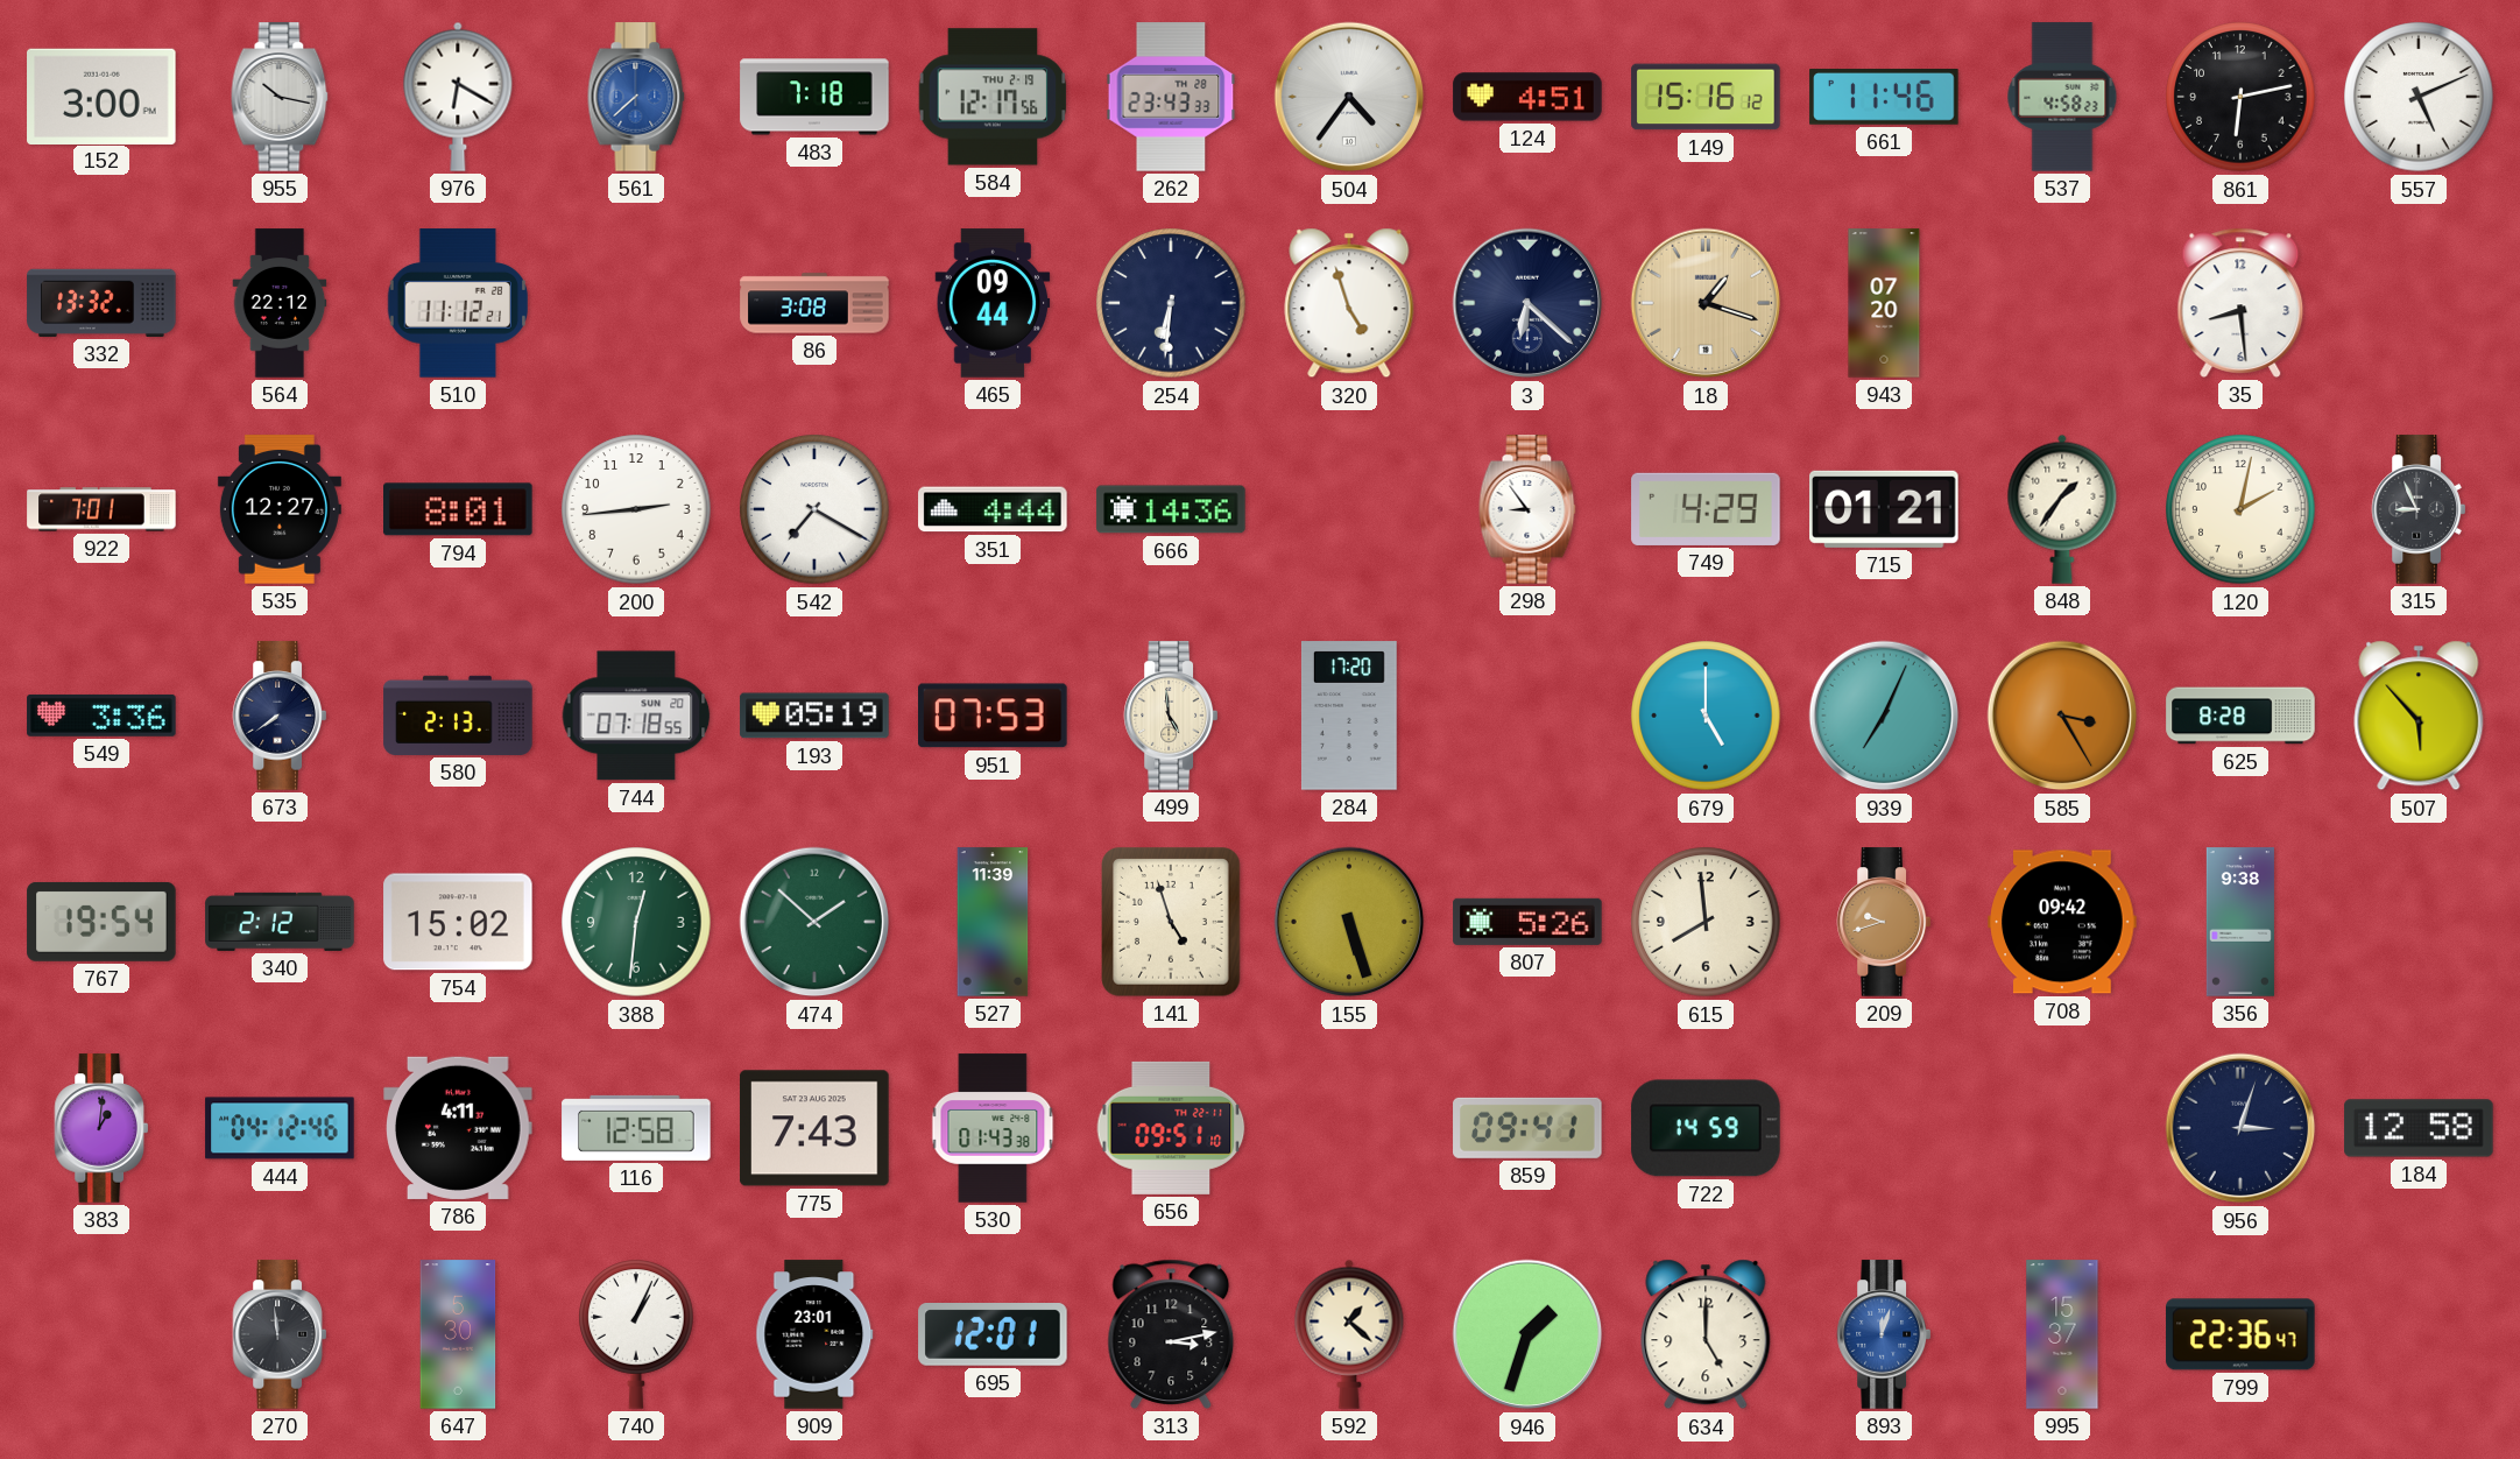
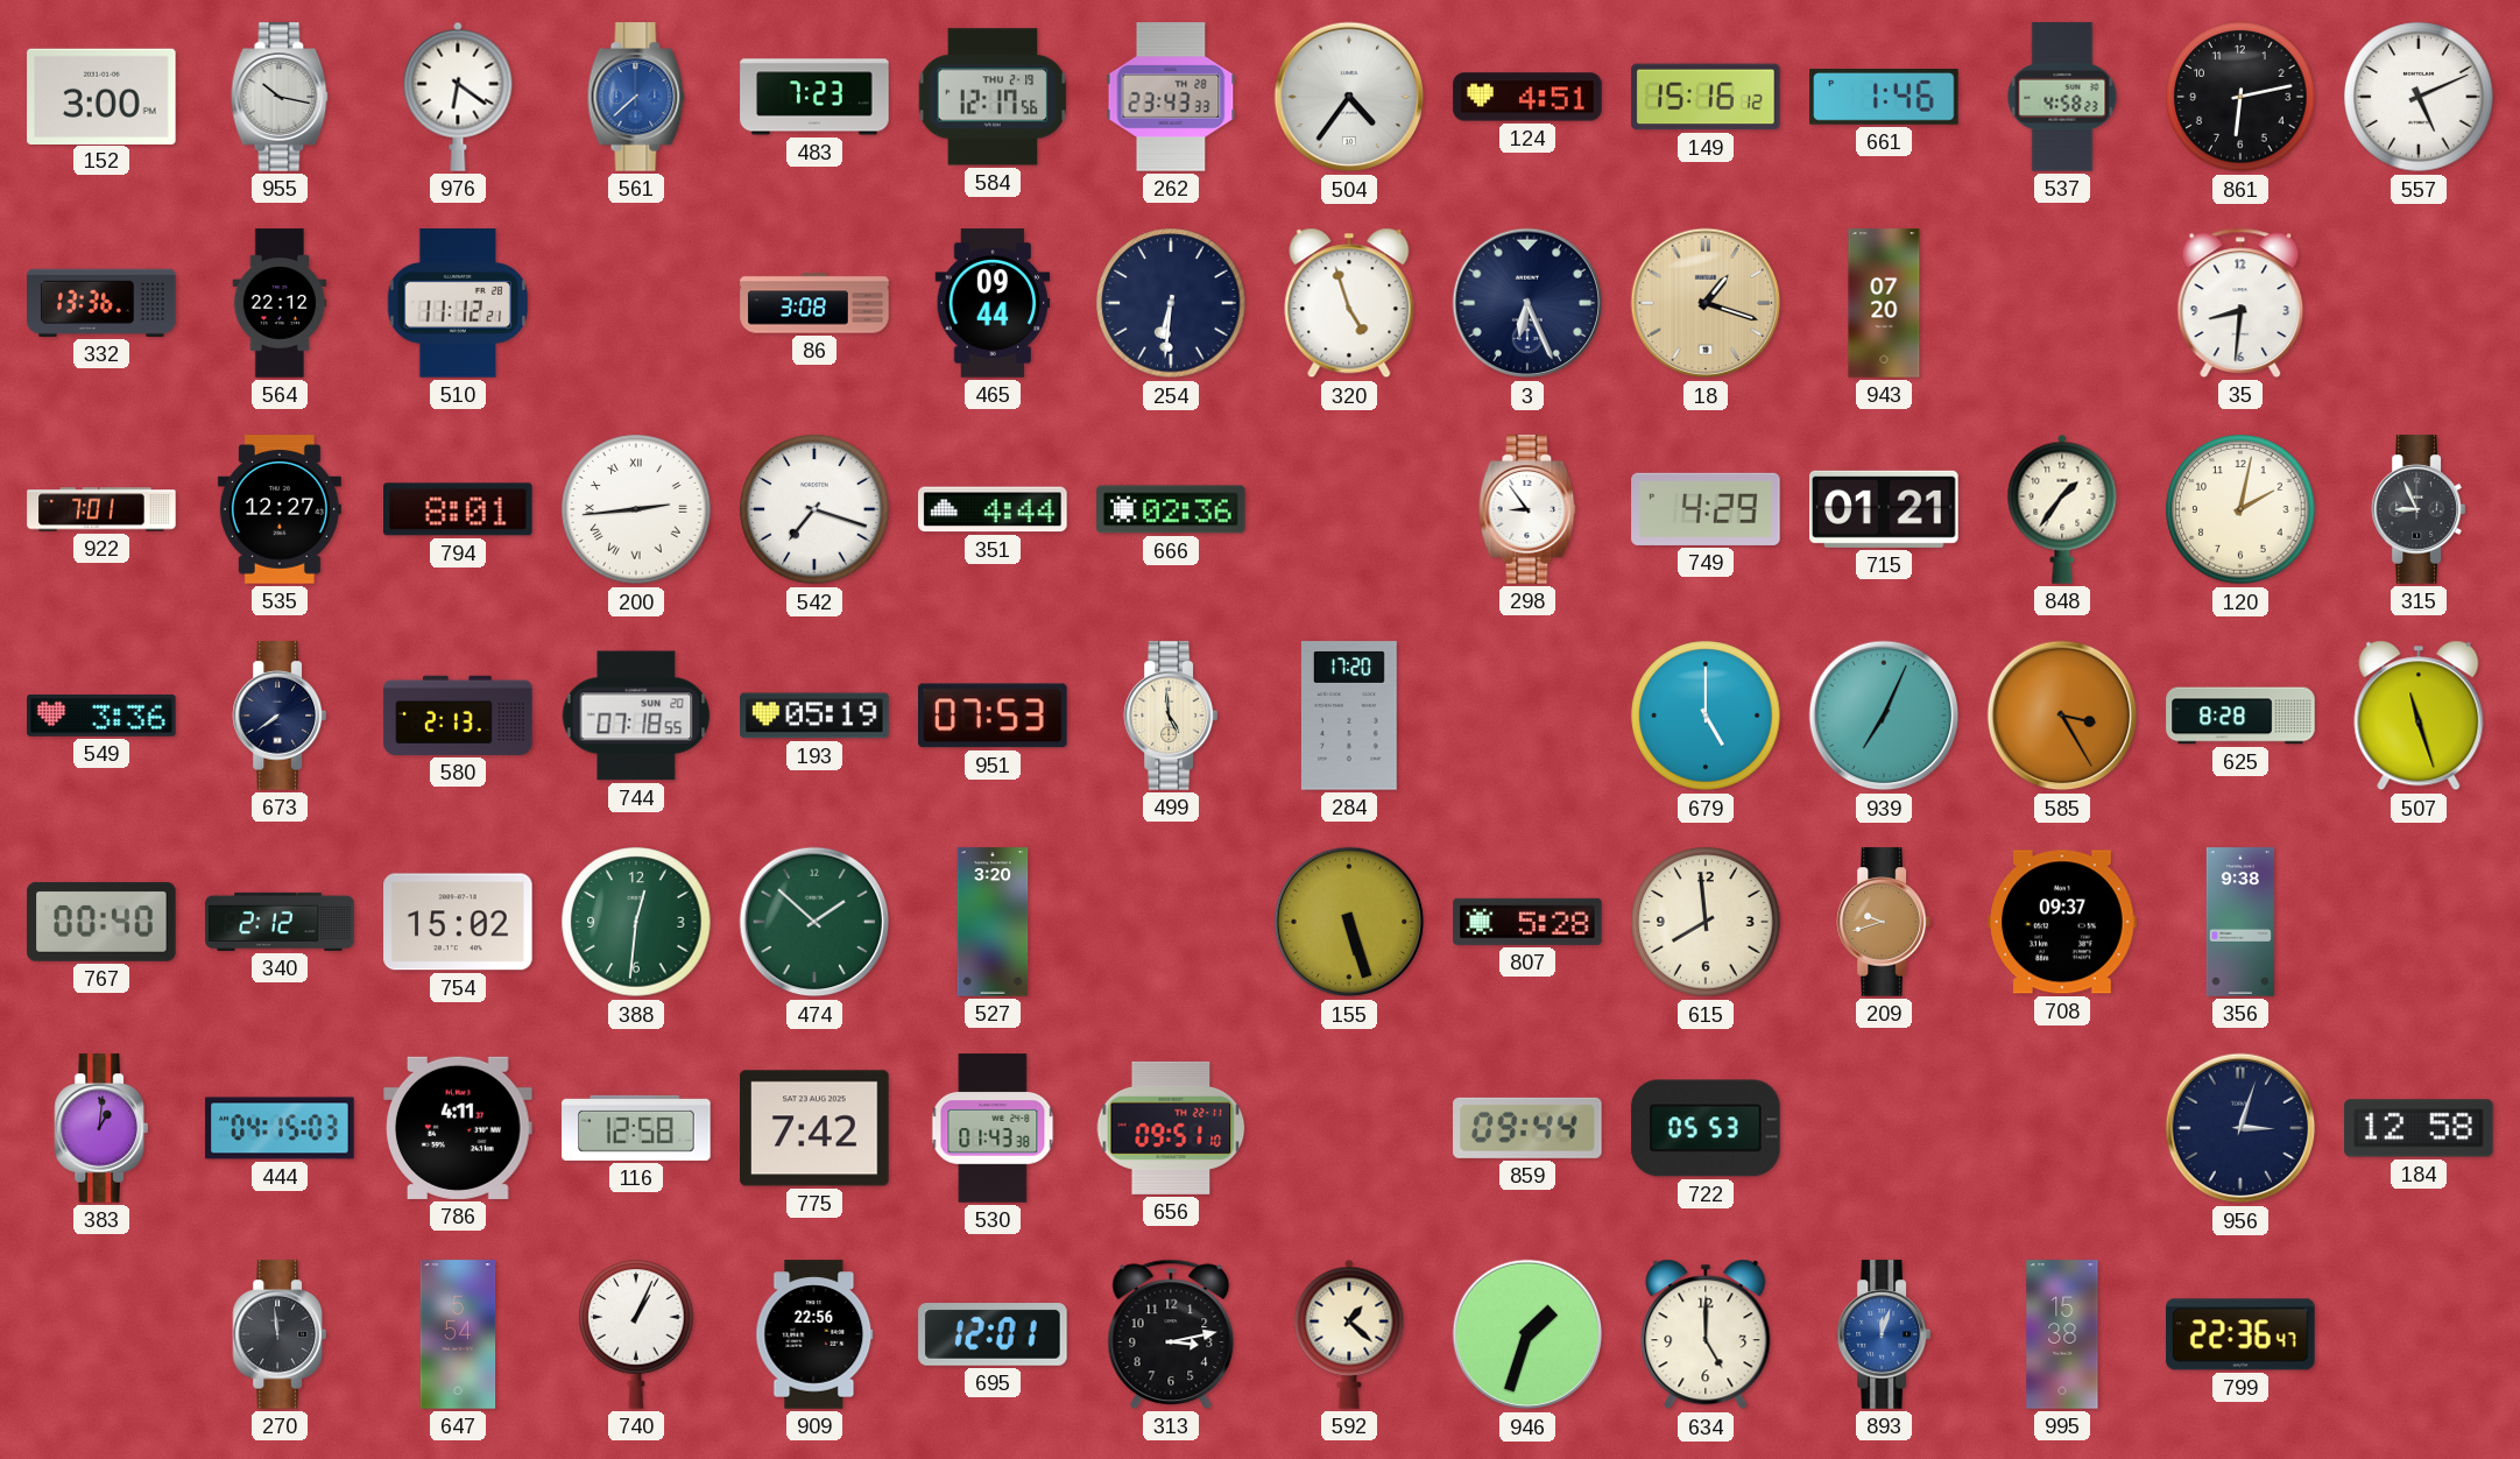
976: 6:20 -> 6:21 (458, 97)
483: 7:18 -> 7:23 (814, 97)
661: 11:46 -> 1:46 (1884, 98)
332: 13:32 -> 13:36 (101, 303)
3: 6:22 -> 6:26 (1527, 303)
35: 8:29 -> 8:31 (2240, 303)
200 numerals: Arabic -> Roman (636, 509)
542: 7:20 -> 7:18 (814, 509)
666: 14:36 -> 02:36 (1171, 509)
507: 5:53 -> 11:27 (2419, 716)
767: 19:54 -> 00:40 (101, 922)
527: 11:39 -> 3:20 (993, 922)
141: 4:57 -> none (1171, 922)
807: 5:26 -> 5:28 (1527, 922)
708: 09:42 -> 09:37 (2062, 922)
444: 04:12 -> 04:15 (280, 1128)
775: 7:43 -> 7:42 (814, 1128)
859: 09:41 -> 09:44 (1527, 1128)
722: 14:59 -> 05:53 (1706, 1128)
647: 5:30 -> 5:54 (458, 1334)
909: 23:01 -> 22:56 (814, 1334)
995: 15:37 -> 15:38 (2062, 1334)
